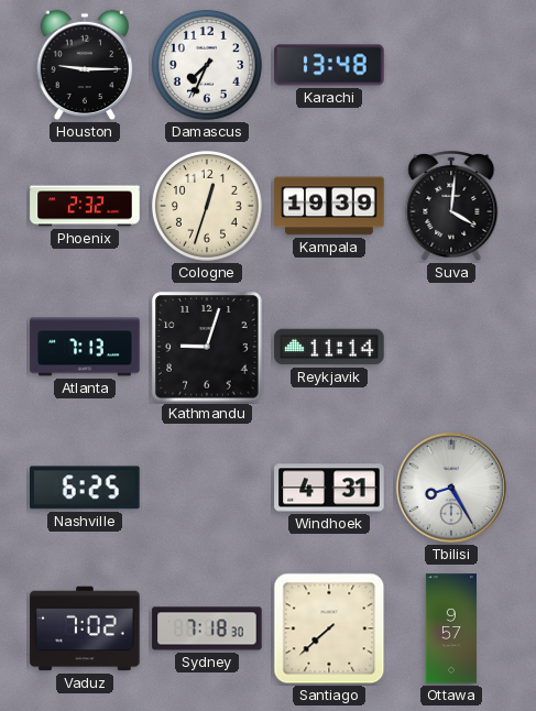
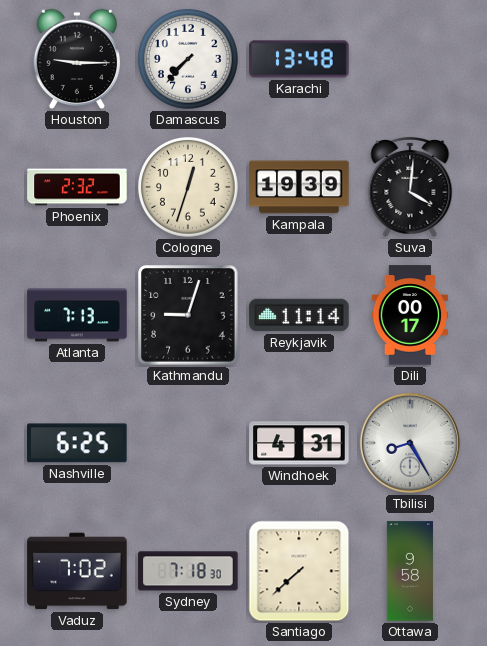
Damascus: 7:34 -> 7:37 (189, 60)
Dili: none -> 00:17 (410, 315)
Ottawa: 9:57 -> 9:58 (410, 571)
